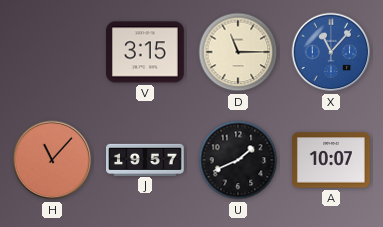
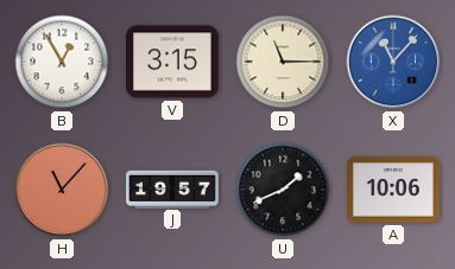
B: none -> 12:55 (62, 62)
A: 10:07 -> 10:06 (394, 190)
